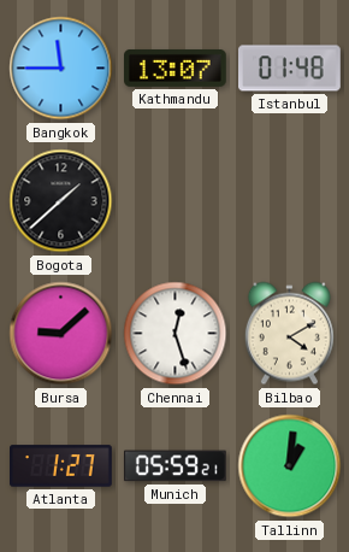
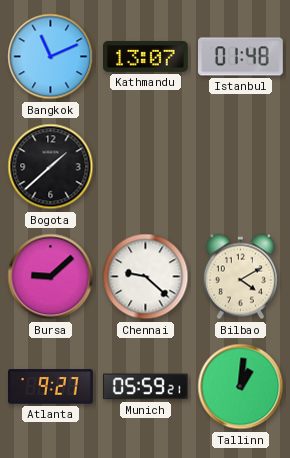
Bangkok: 11:45 -> 11:11 (51, 57)
Chennai: 12:27 -> 9:22 (146, 277)
Atlanta: 1:27 -> 9:27 (51, 387)
